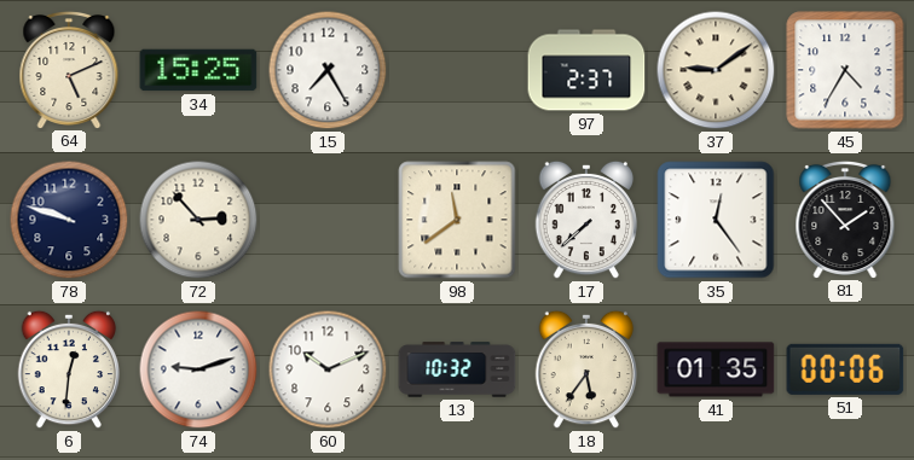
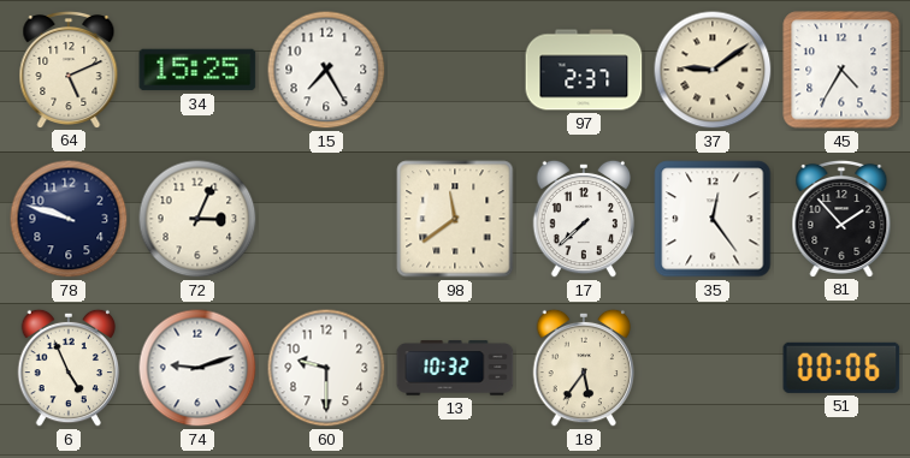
72: 2:53 -> 3:04 (197, 219)
6: 12:31 -> 4:56 (69, 368)
60: 10:11 -> 9:30 (326, 368)
41: 01:35 -> none (716, 369)
